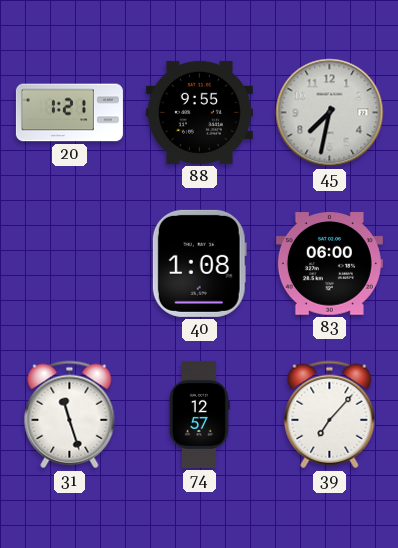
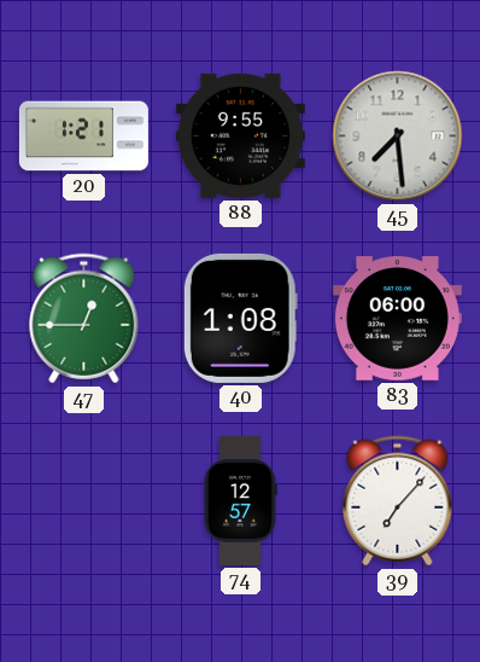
45: 7:32 -> 7:29 (398, 137)
47: none -> 12:45 (84, 319)
31: 11:27 -> none (70, 415)
